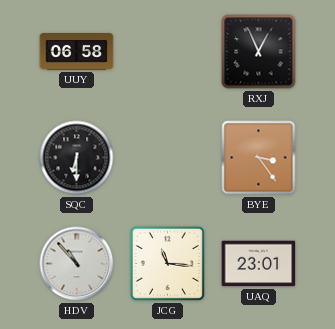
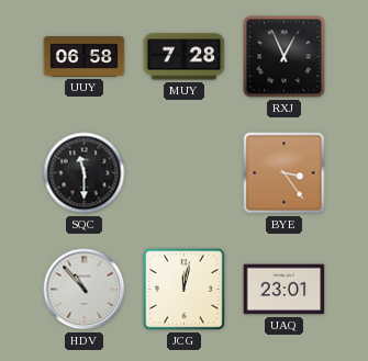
MUY: none -> 7:28 (185, 57)
SQC: 6:30 -> 11:30 (85, 173)
JCG: 11:16 -> 12:02 (183, 289)
